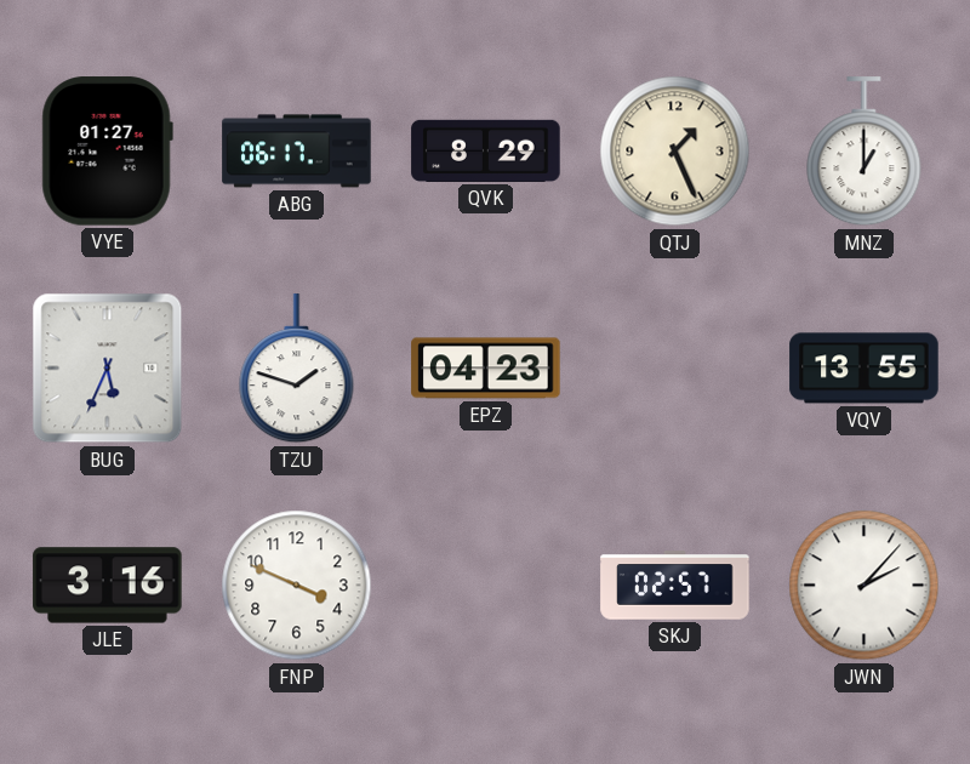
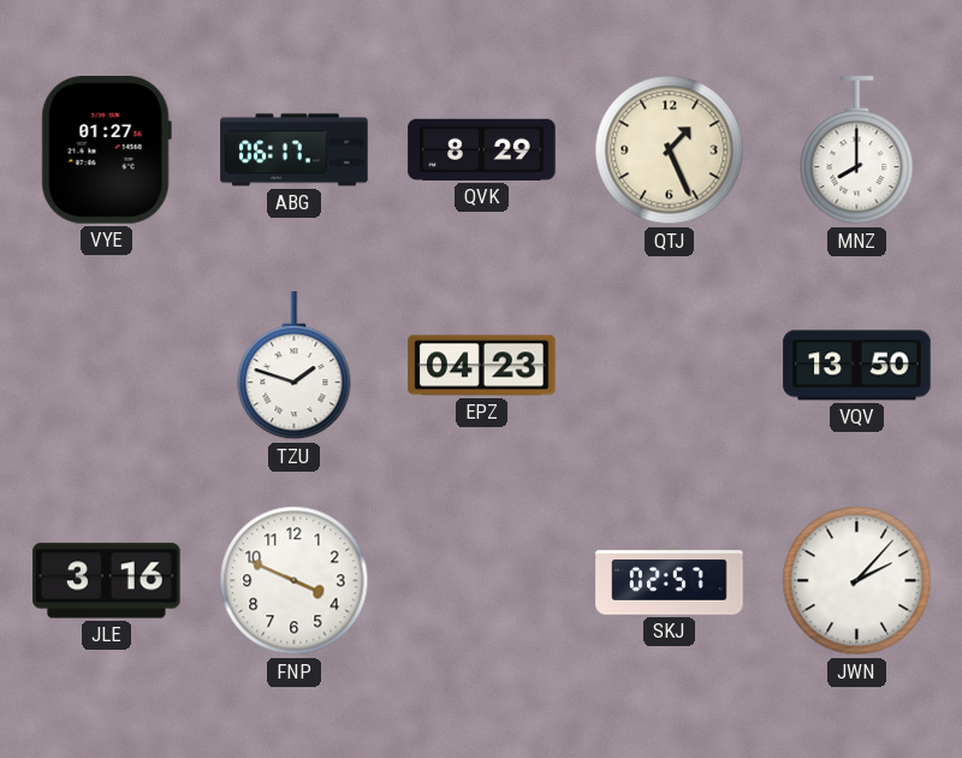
MNZ: 1:00 -> 8:00 (857, 150)
BUG: 5:34 -> none (108, 369)
VQV: 13:55 -> 13:50 (857, 366)
